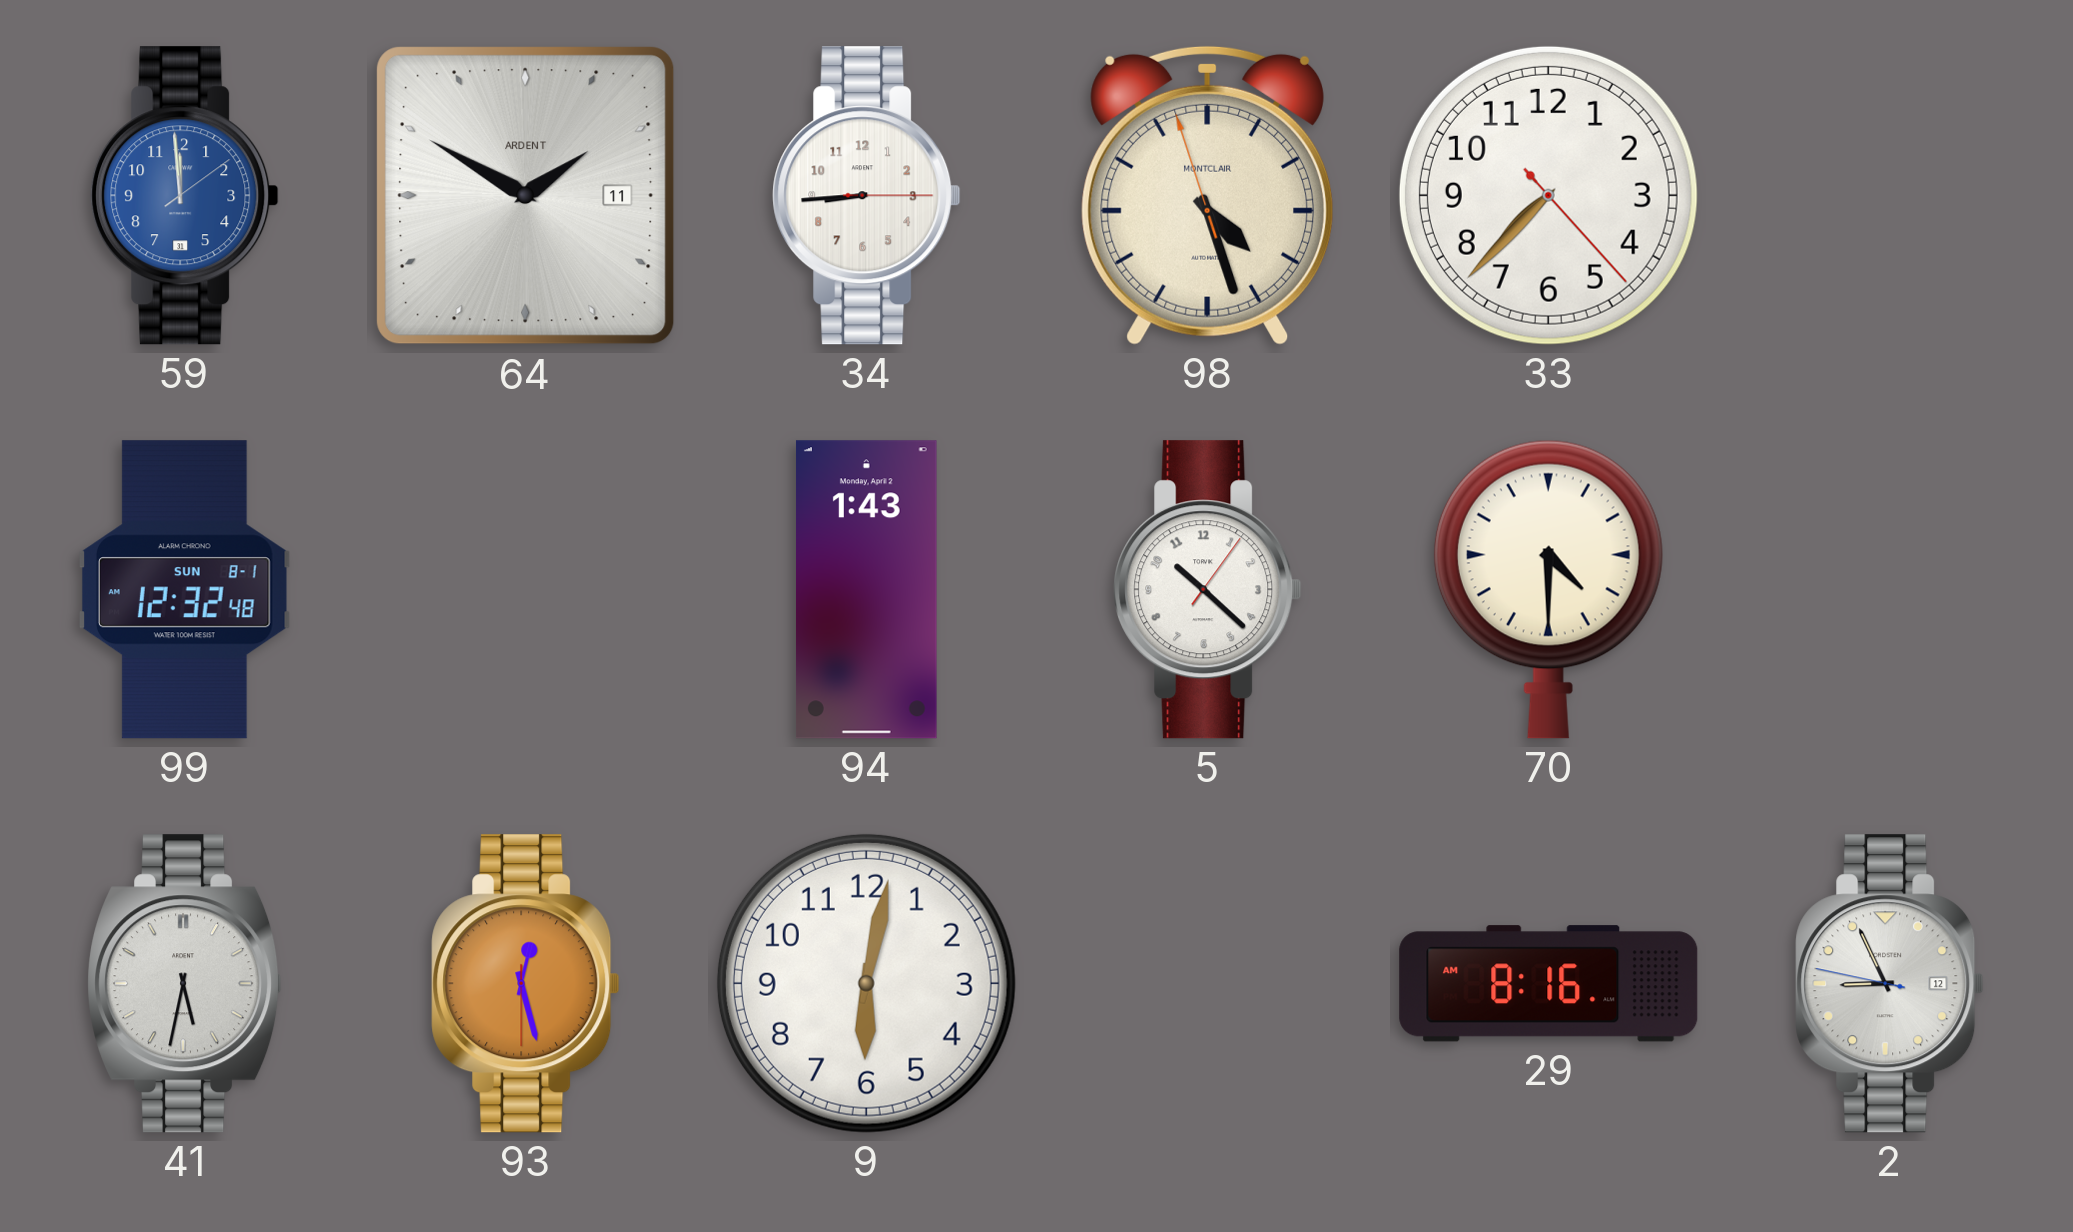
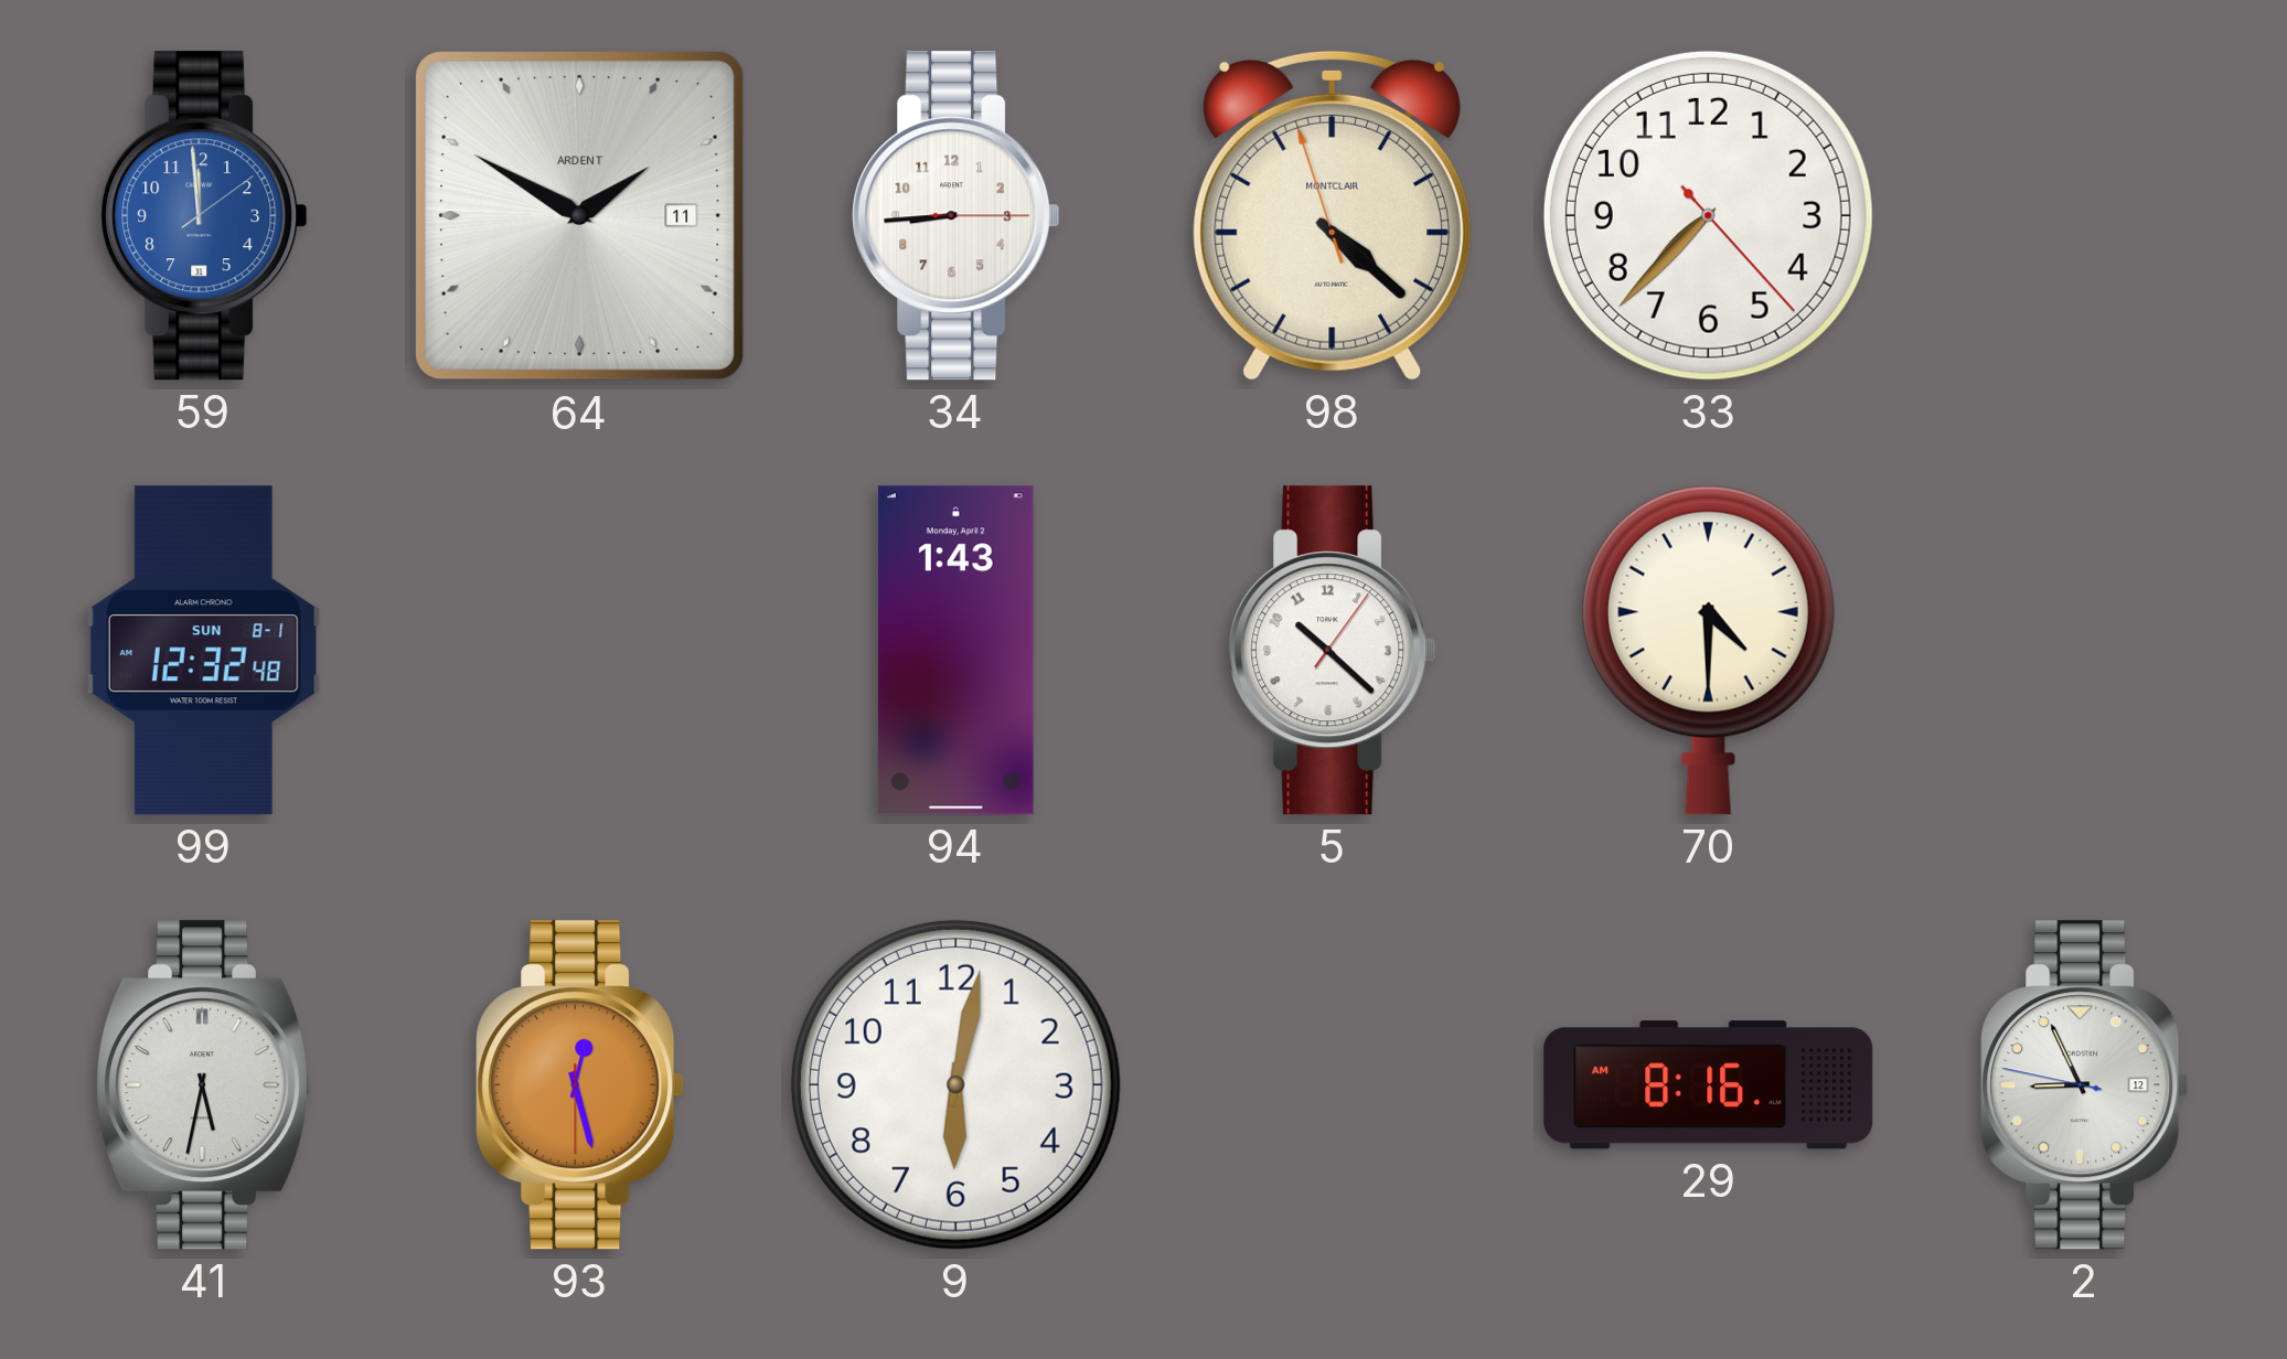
98: 4:26 -> 4:21 (1332, 215)
